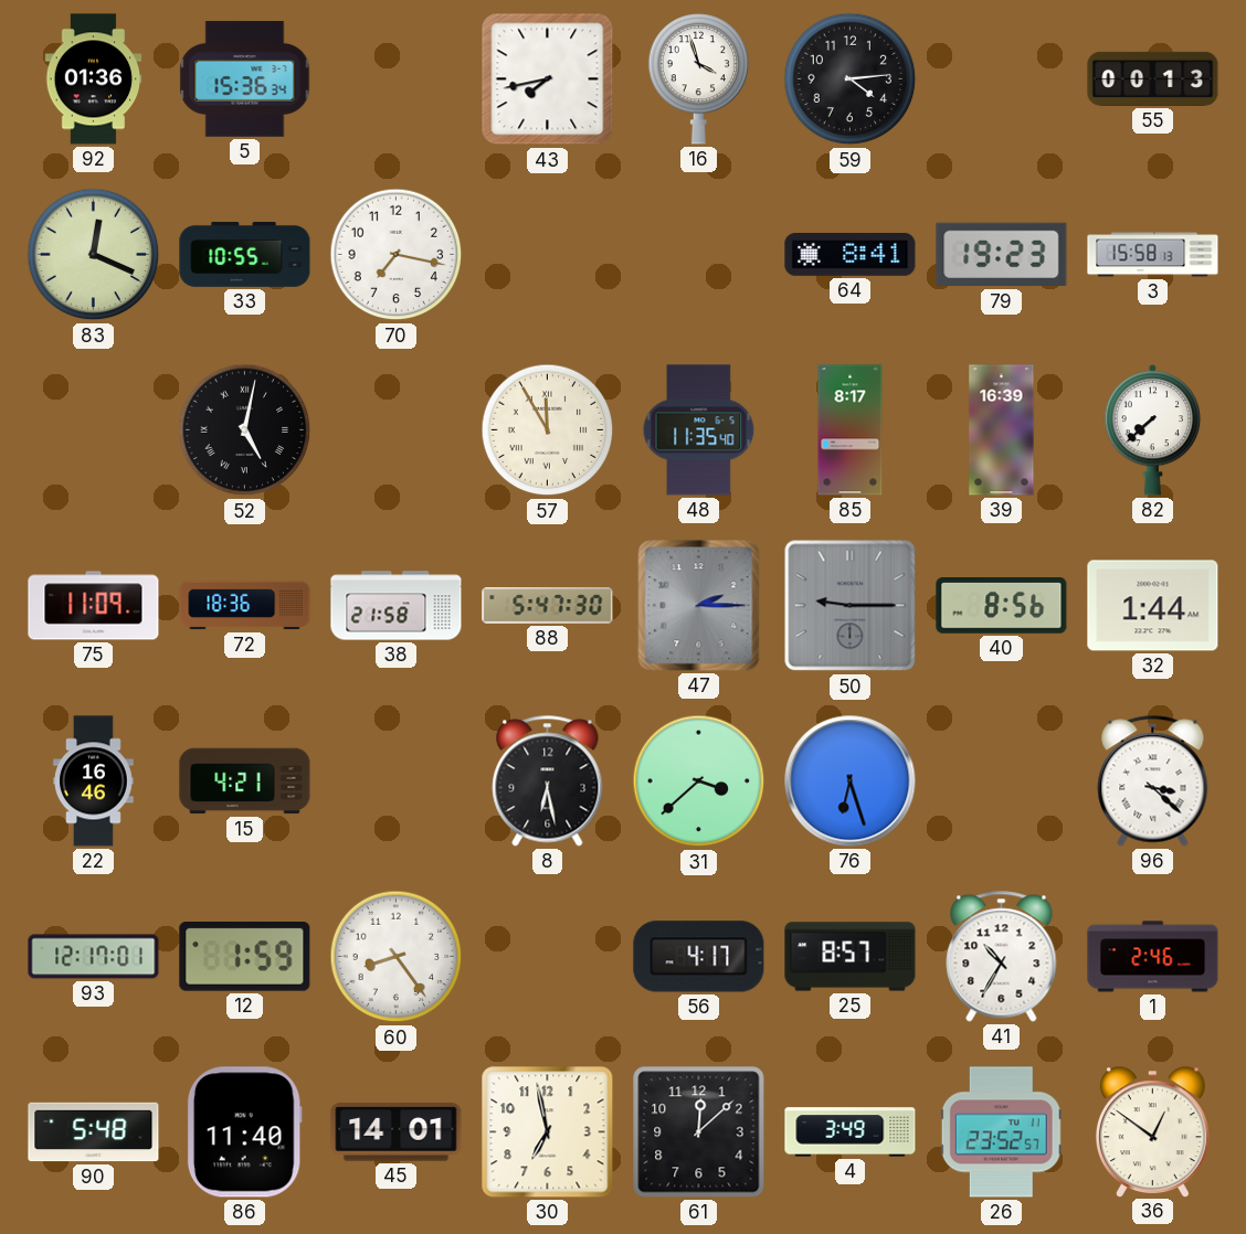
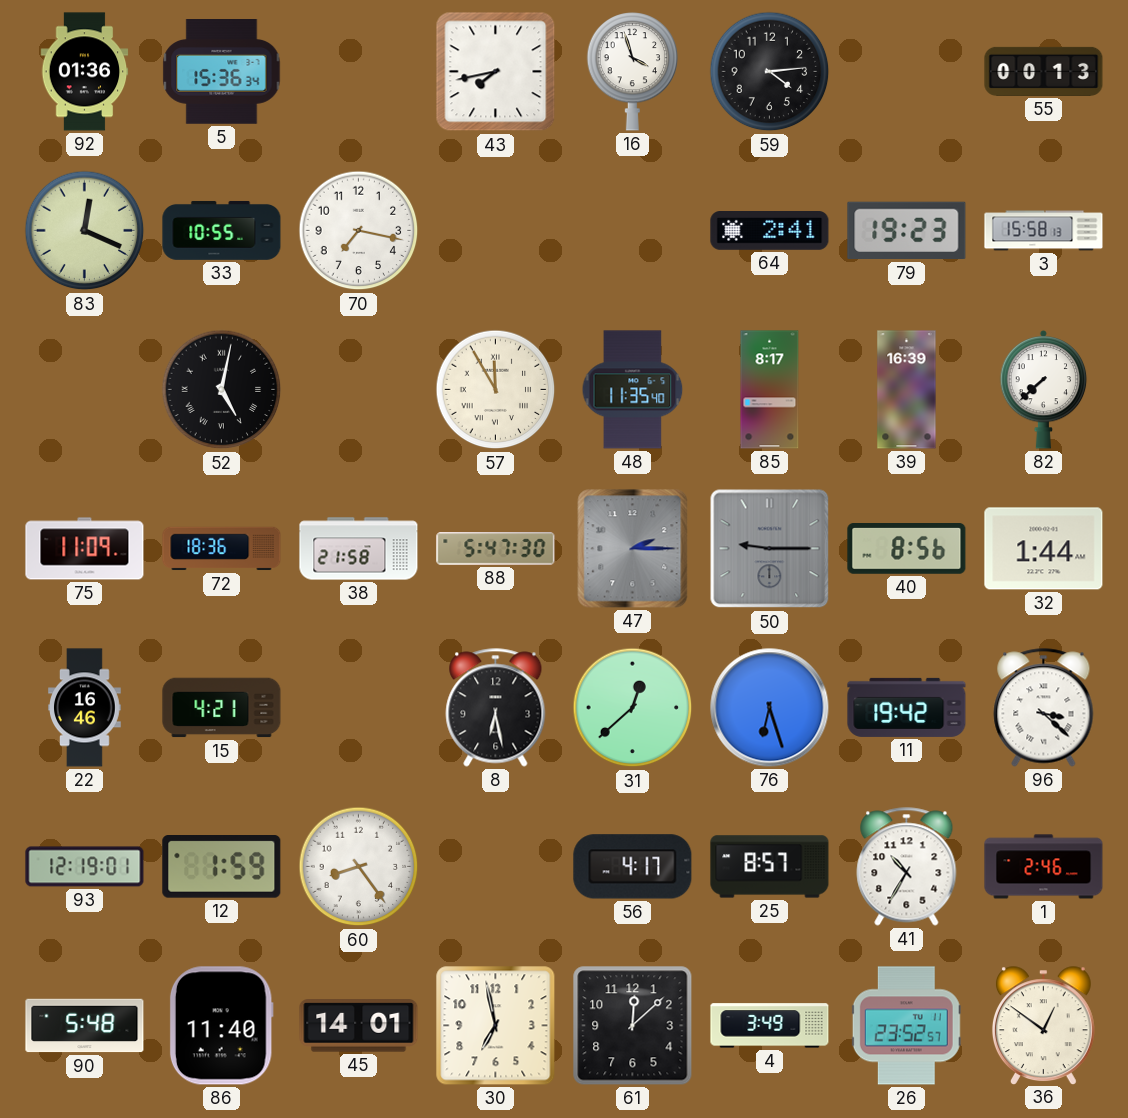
64: 8:41 -> 2:41 (770, 231)
31: 3:38 -> 12:38 (633, 708)
11: none -> 19:42 (907, 707)
93: 12:17 -> 12:19 (85, 867)
